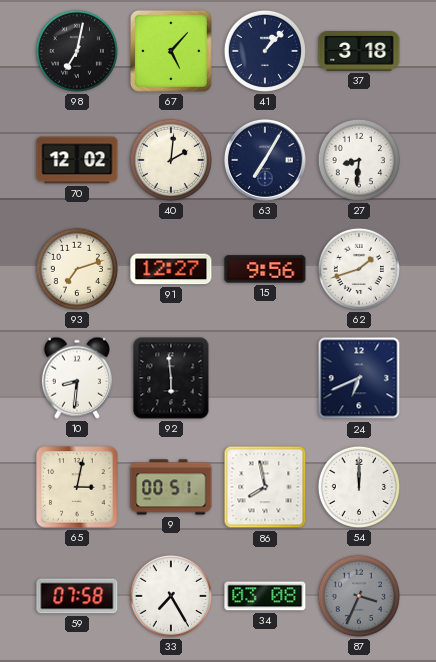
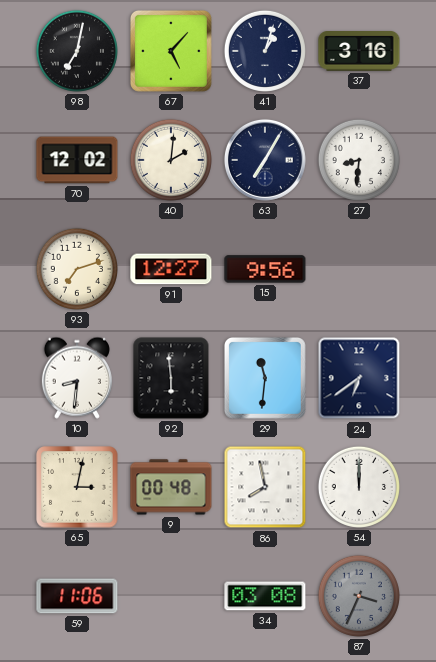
41: 1:07 -> 1:03 (265, 51)
37: 3:18 -> 3:16 (359, 52)
62: 1:42 -> none (359, 269)
29: none -> 11:31 (265, 378)
24: 6:41 -> 6:39 (359, 378)
9: 00:51 -> 00:48 (171, 487)
59: 07:58 -> 11:06 (77, 596)
33: 7:25 -> none (171, 596)
